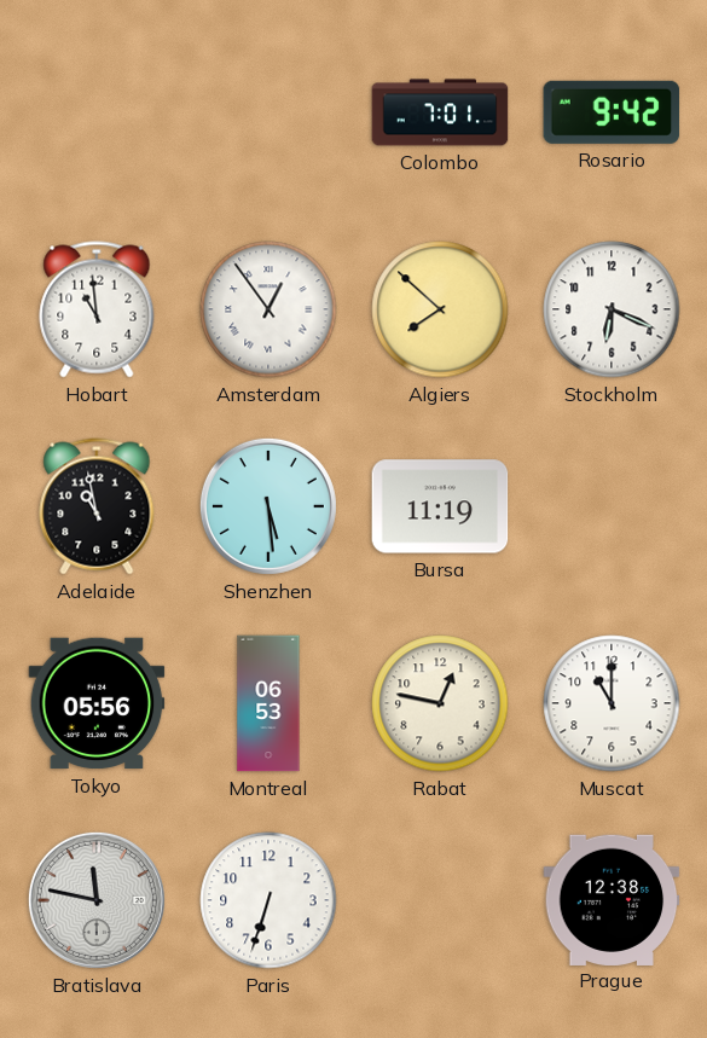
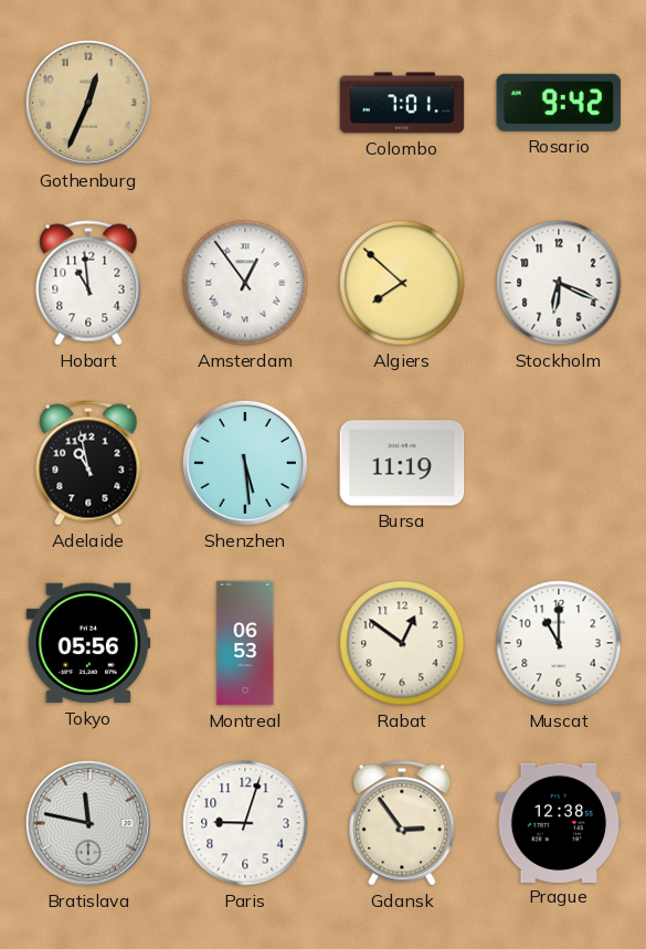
Gothenburg: none -> 12:34 (88, 103)
Rabat: 12:47 -> 12:51 (402, 643)
Paris: 6:33 -> 9:03 (245, 823)
Gdansk: none -> 2:54 (402, 823)
